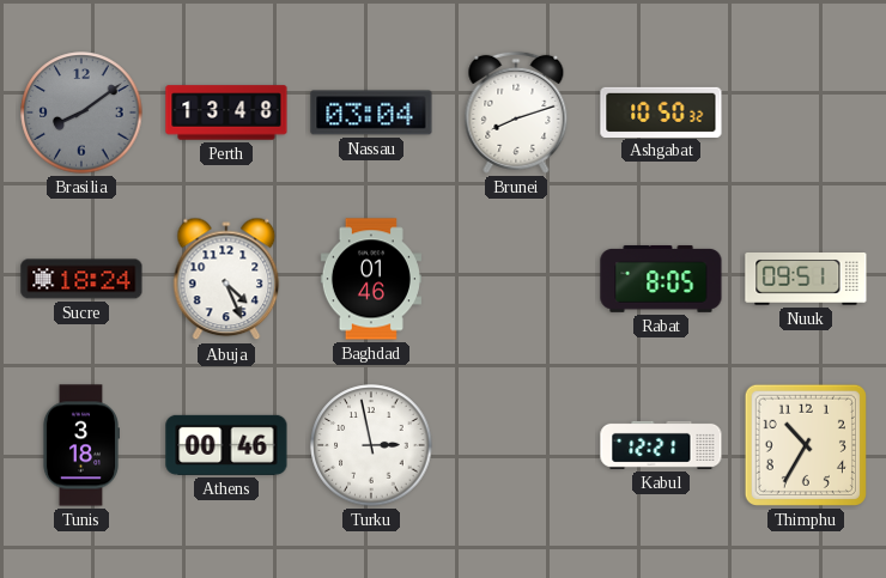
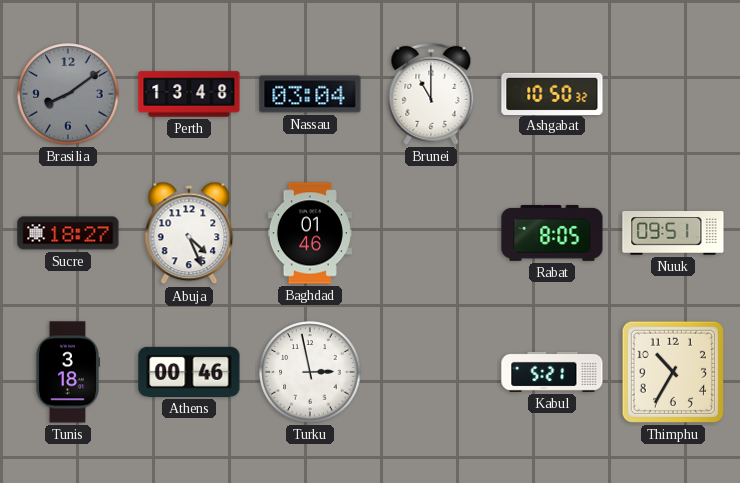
Brunei: 8:12 -> 11:00 (431, 94)
Sucre: 18:24 -> 18:27 (68, 233)
Kabul: 12:21 -> 5:21 (552, 372)
